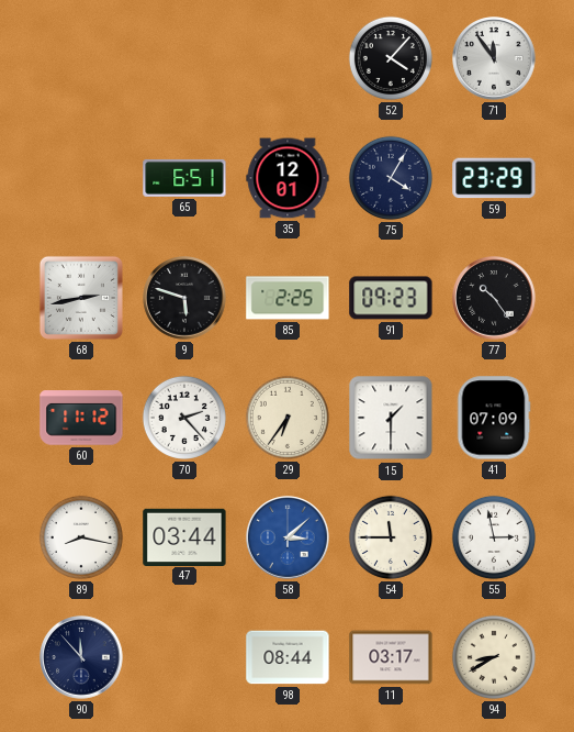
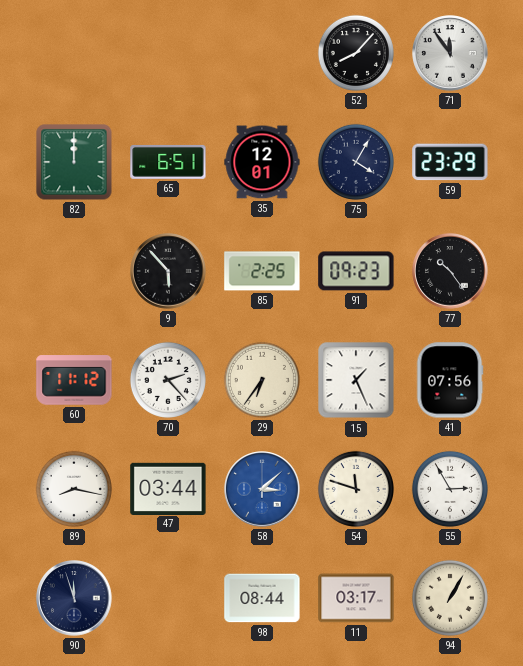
52: 4:07 -> 8:07 (356, 53)
82: none -> 12:00 (74, 162)
68: 2:43 -> none (81, 298)
9: 5:48 -> 5:53 (168, 271)
15: 1:30 -> 1:26 (356, 380)
41: 07:09 -> 07:56 (450, 380)
54: 11:45 -> 11:48 (356, 489)
55: 2:58 -> 2:55 (450, 489)
90: 11:53 -> 11:57 (74, 598)
94: 8:40 -> 1:05 (450, 598)
